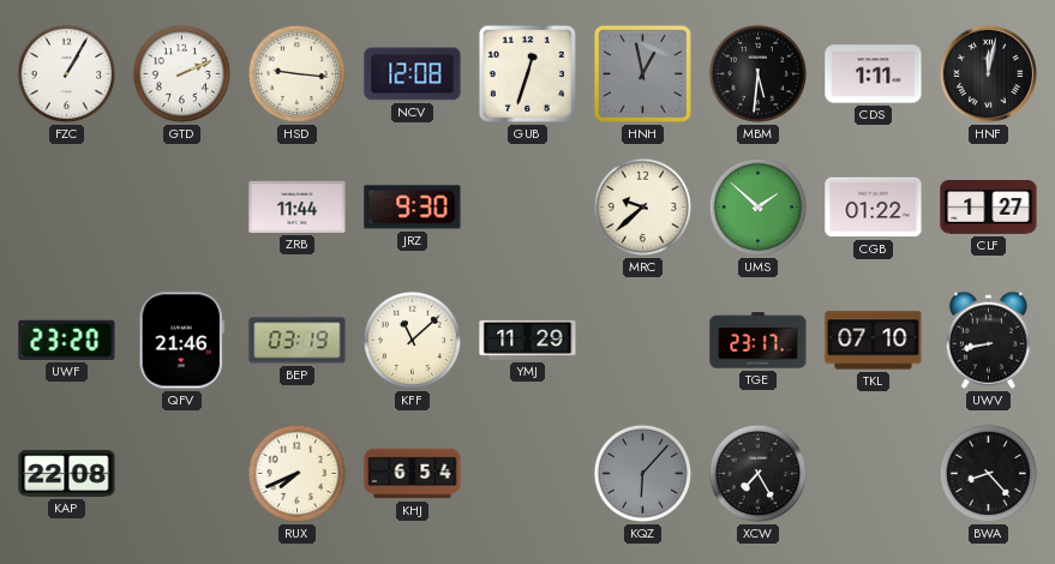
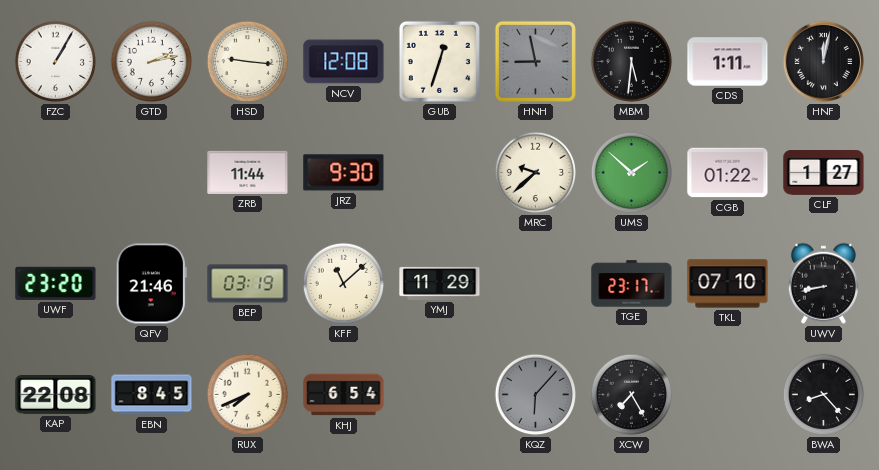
GTD: 2:11 -> 2:13 (152, 62)
HNH: 12:58 -> 8:58 (535, 61)
EBN: none -> 8:45 (152, 395)
